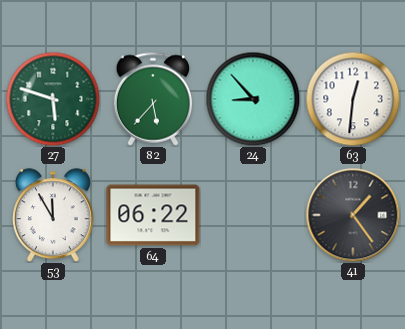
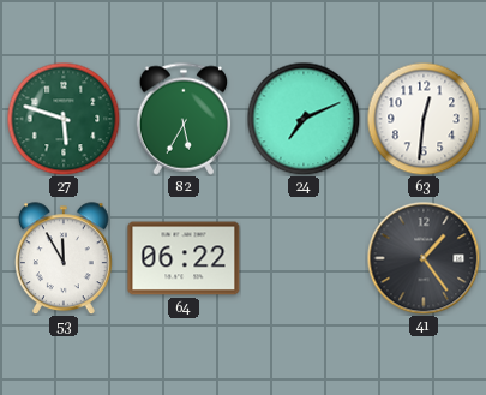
82: 5:37 -> 5:35 (184, 119)
24: 8:53 -> 7:11 (304, 119)
